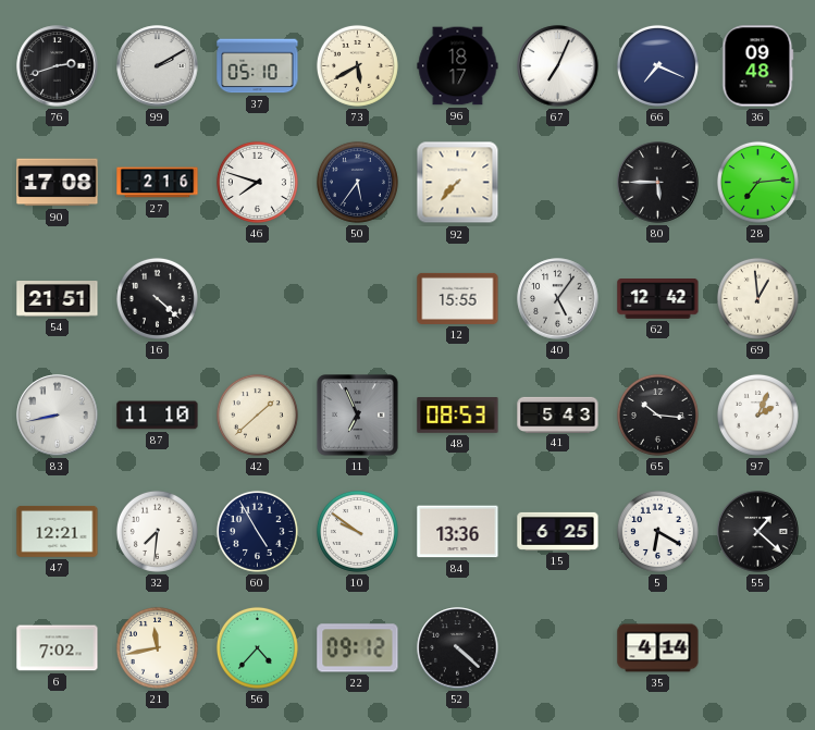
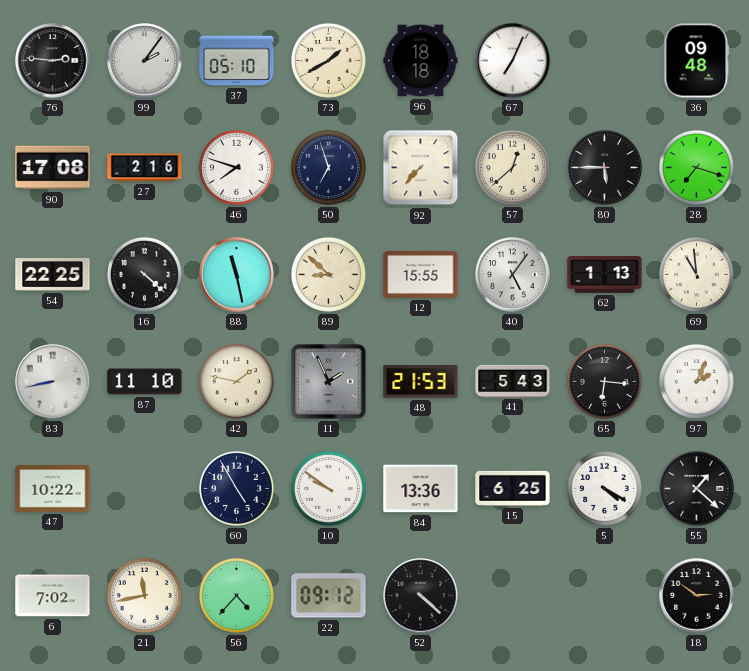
76: 2:42 -> 2:46 (53, 61)
99: 2:10 -> 2:06 (145, 61)
73: 5:40 -> 1:40 (328, 60)
96: 18:17 -> 18:18 (421, 61)
66: 7:19 -> none (657, 65)
50: 5:36 -> 6:57 (328, 167)
57: none -> 12:38 (512, 167)
28: 7:14 -> 7:18 (696, 167)
54: 21:51 -> 22:25 (53, 275)
88: none -> 11:28 (237, 275)
89: none -> 8:52 (328, 274)
62: 12:42 -> 1:13 (605, 275)
69: 12:59 -> 10:59 (696, 274)
42: 1:38 -> 1:47 (236, 381)
11: 6:56 -> 1:56 (329, 382)
48: 08:53 -> 21:53 (421, 382)
65: 10:16 -> 6:16 (604, 381)
47: 12:21 -> 10:22 (53, 489)
32: 7:31 -> none (157, 531)
5: 6:20 -> 4:20 (604, 488)
35: 4:14 -> none (658, 648)
18: none -> 2:51 (697, 596)
